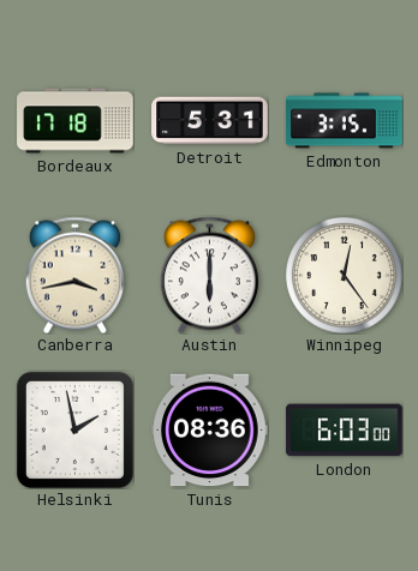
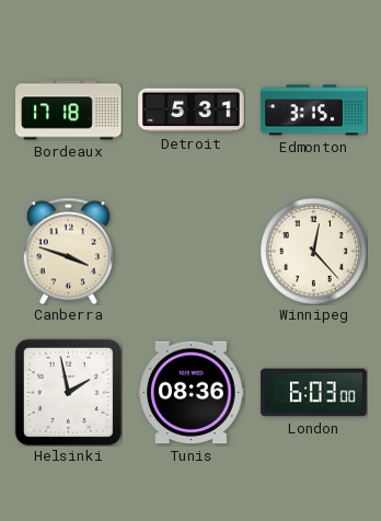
Canberra: 3:43 -> 3:48 (68, 251)
Austin: 6:00 -> none (209, 275)
Winnipeg: 12:24 -> 12:23 (314, 252)
